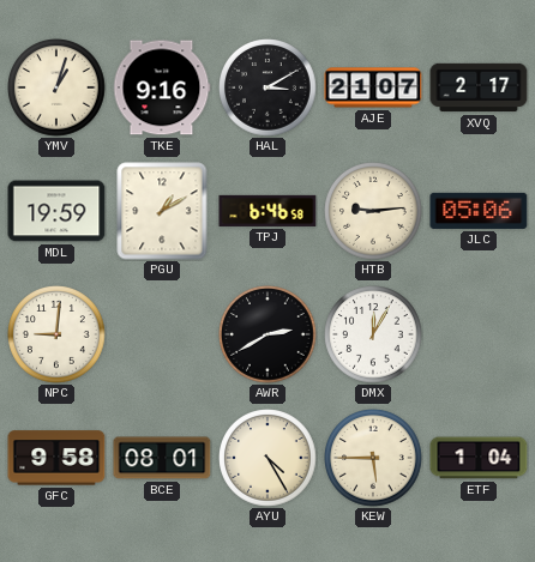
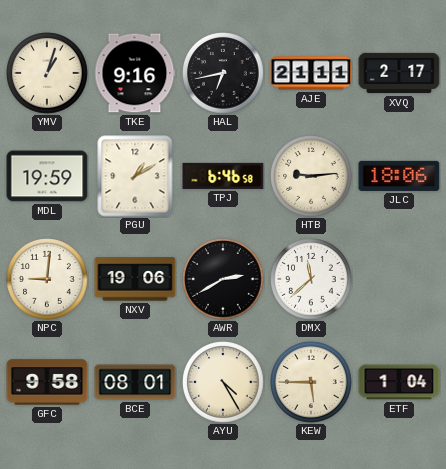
HAL: 3:10 -> 6:43 (223, 73)
AJE: 21:07 -> 21:11 (311, 73)
JLC: 05:06 -> 18:06 (399, 176)
NXV: none -> 19:06 (135, 279)
DMX: 12:05 -> 11:38 (311, 279)
